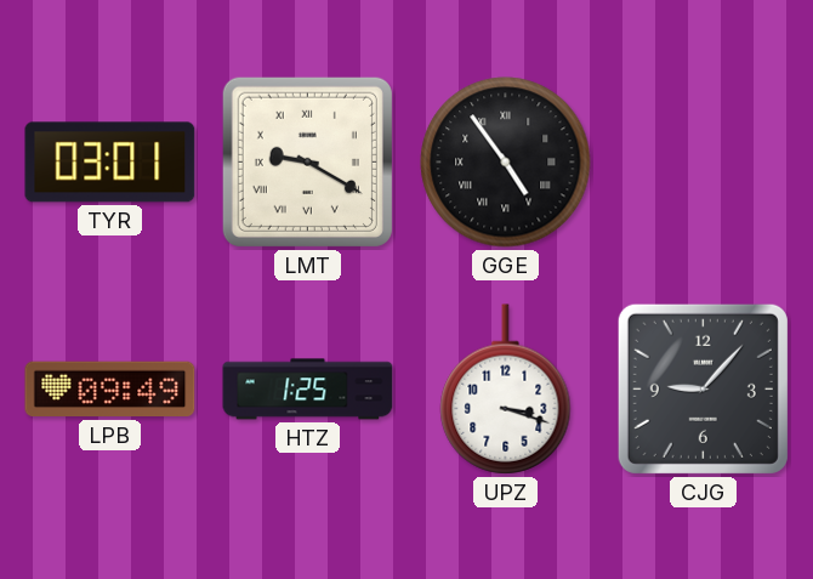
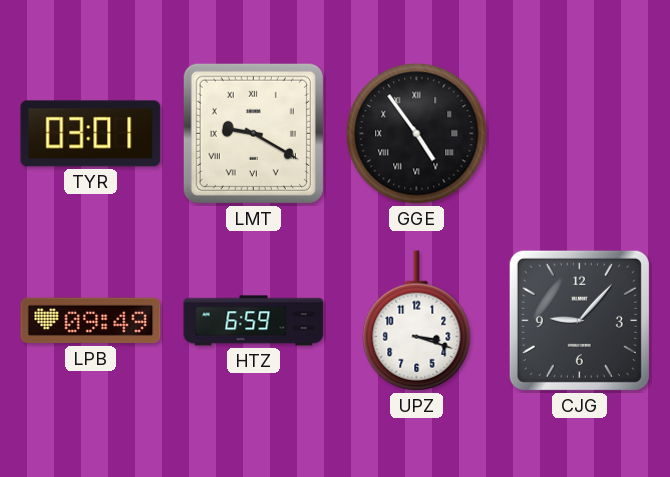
HTZ: 1:25 -> 6:59 (254, 321)
